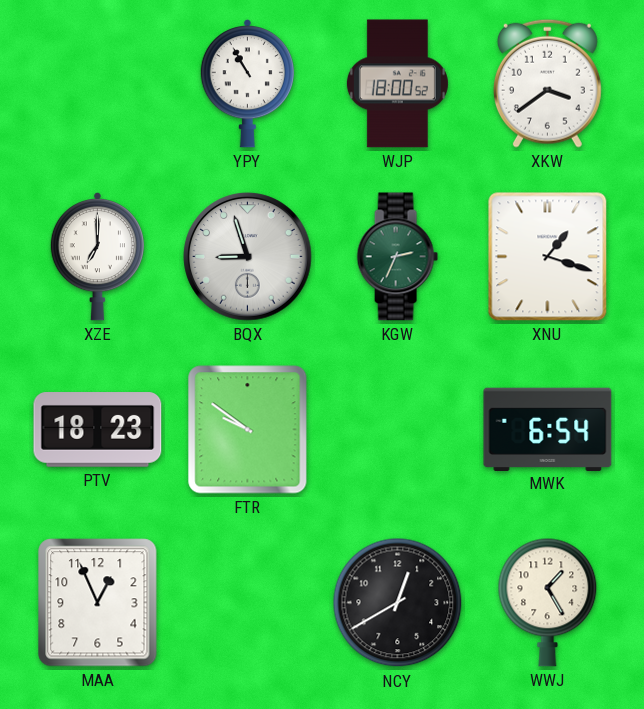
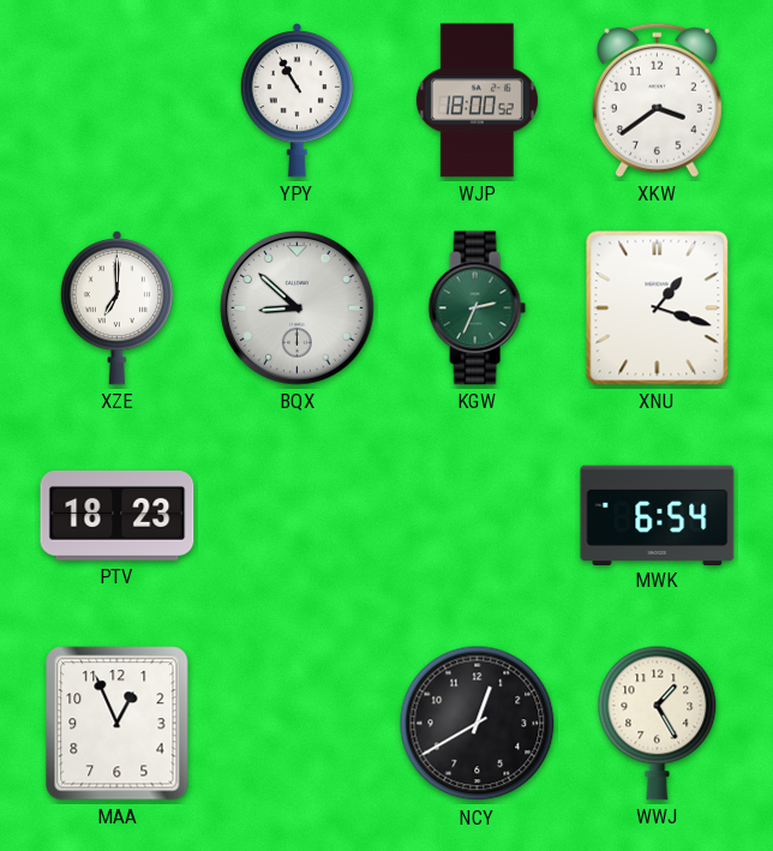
BQX: 8:57 -> 8:52 (298, 308)
FTR: 9:51 -> none (248, 430)
